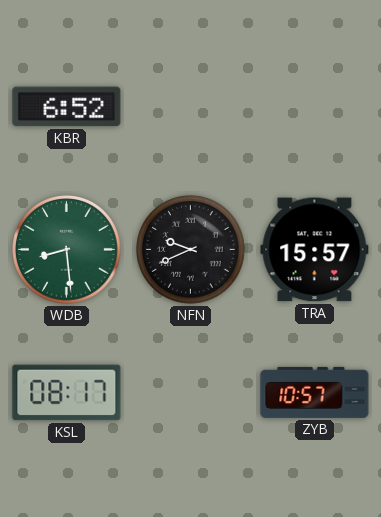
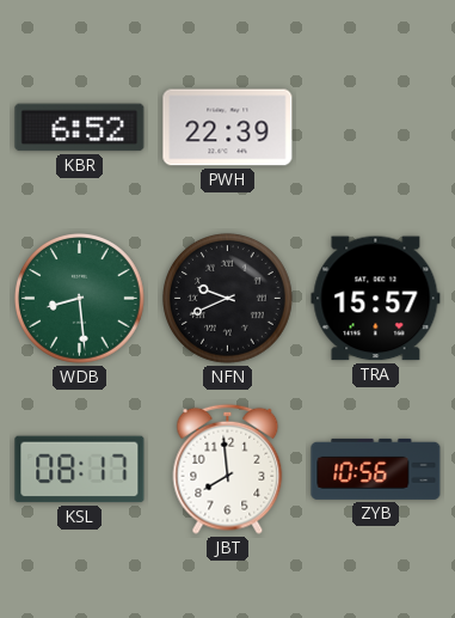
PWH: none -> 22:39 (228, 128)
JBT: none -> 7:59 (228, 469)
ZYB: 10:57 -> 10:56 (376, 469)
